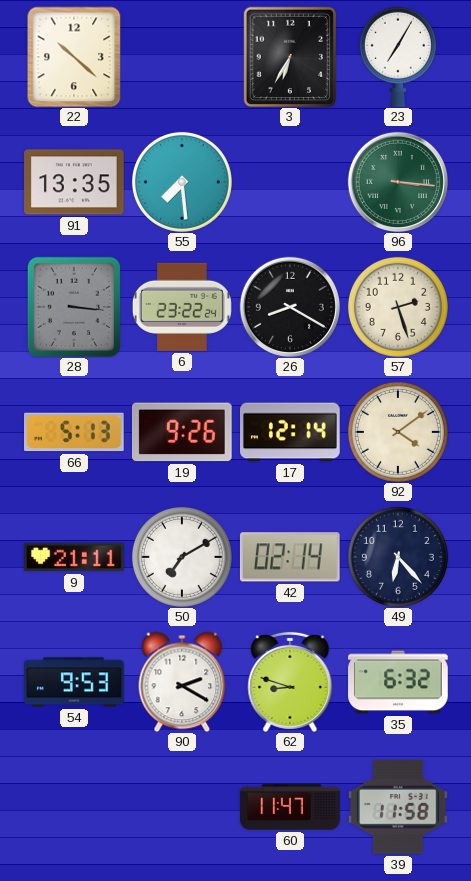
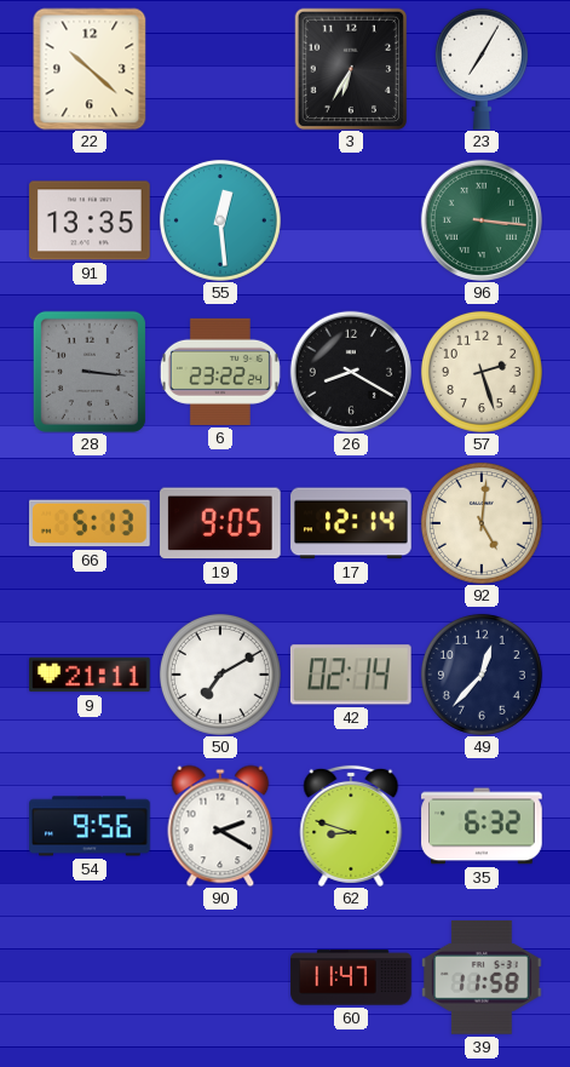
55: 7:29 -> 12:29 (220, 220)
19: 9:26 -> 9:05 (220, 523)
92: 4:09 -> 5:01 (482, 523)
49: 6:23 -> 12:37 (482, 675)
54: 9:53 -> 9:56 (90, 826)
